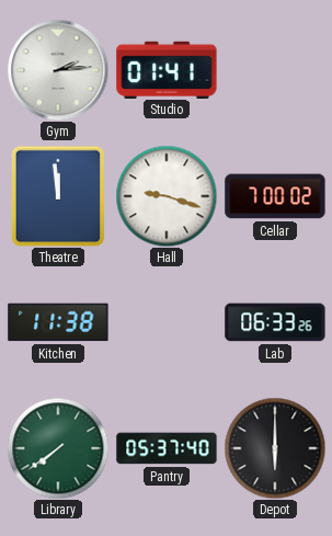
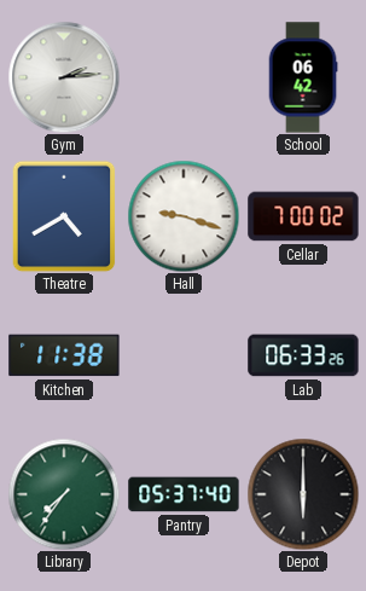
Studio: 01:41 -> none (167, 69)
School: none -> 06:42 (303, 77)
Theatre: 11:59 -> 4:40 (64, 216)
Library: 7:39 -> 7:36 (64, 494)
